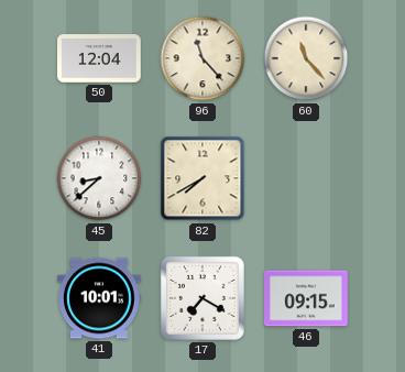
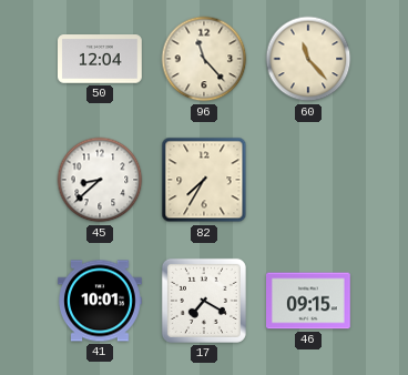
82: 7:40 -> 7:35 (204, 180)
